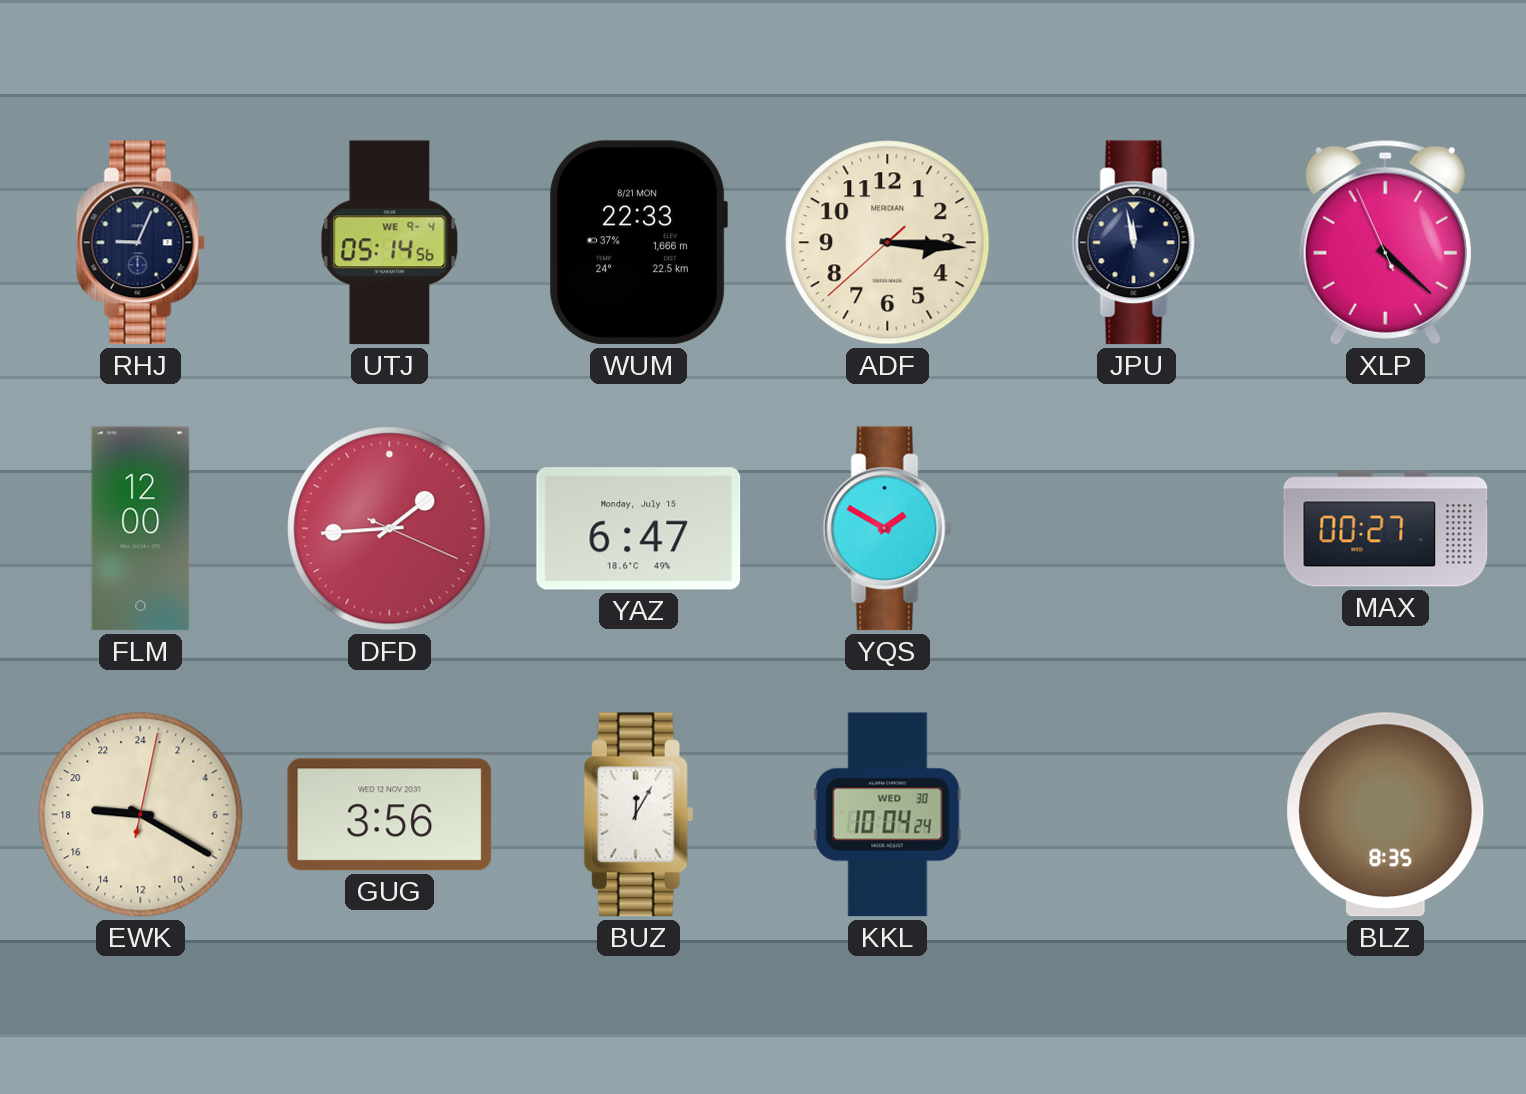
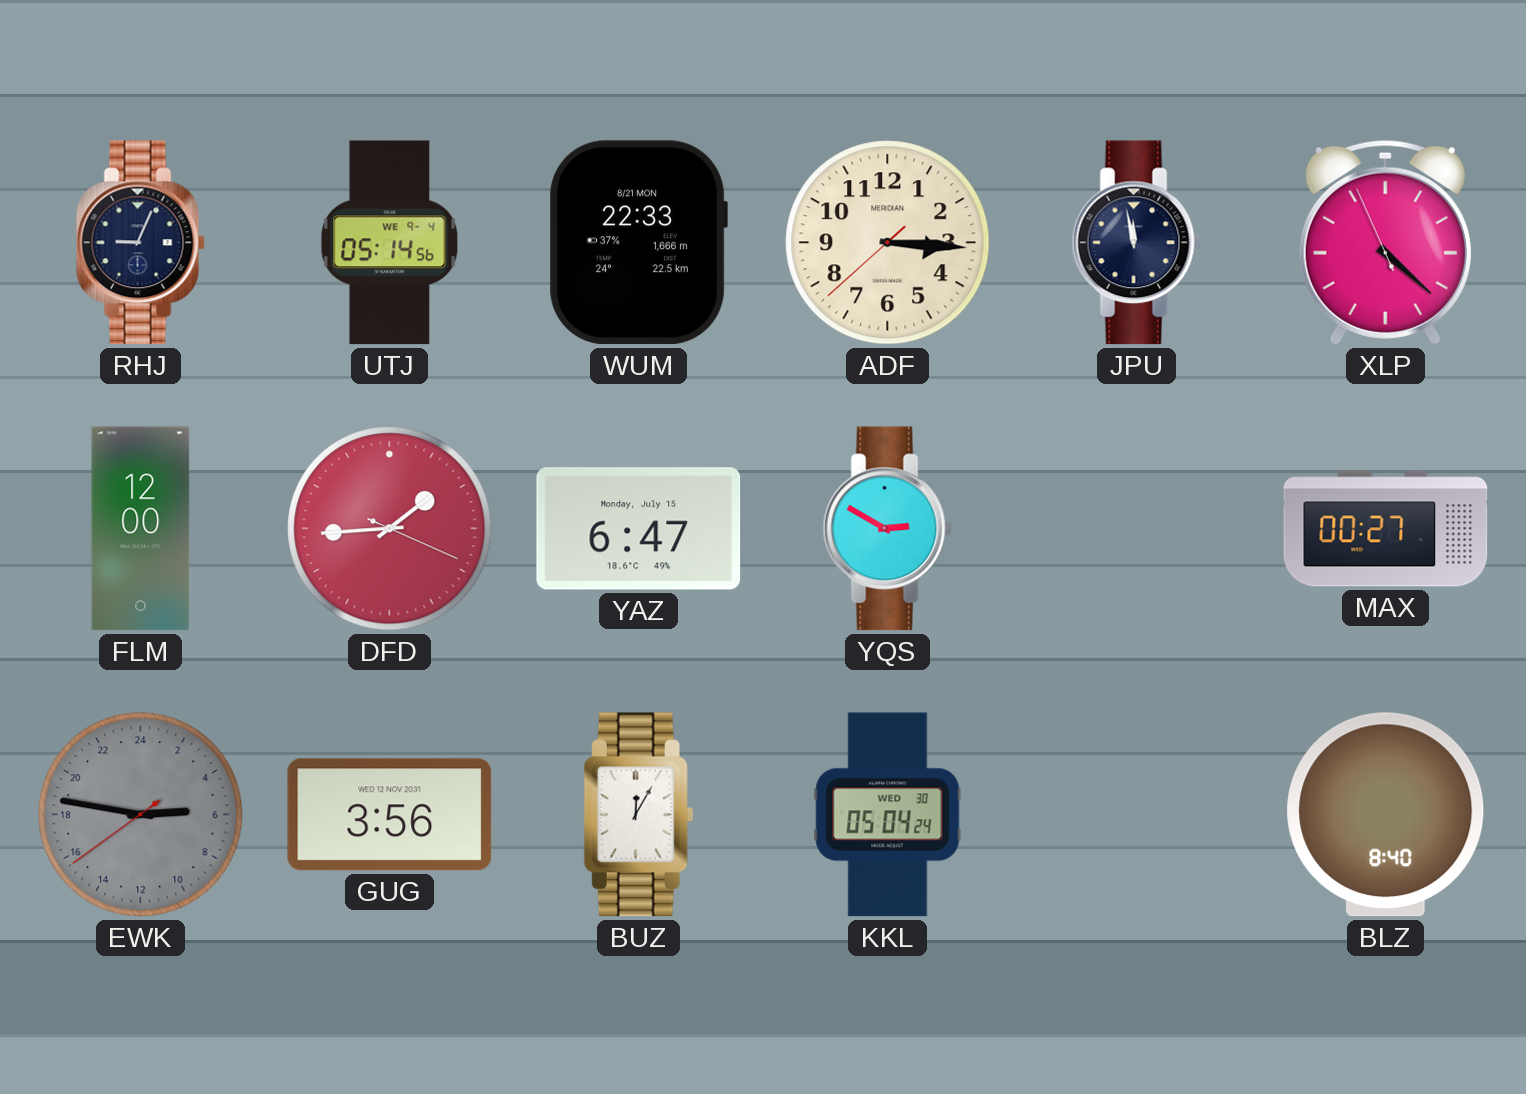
YQS: 1:50 -> 2:50 (887, 529)
EWK: 18:20 -> 5:46 (141, 815)
EWK dial: cream -> grey (141, 815)
KKL: 10:04 -> 05:04 (888, 815)
BLZ: 8:35 -> 8:40 (1386, 815)
